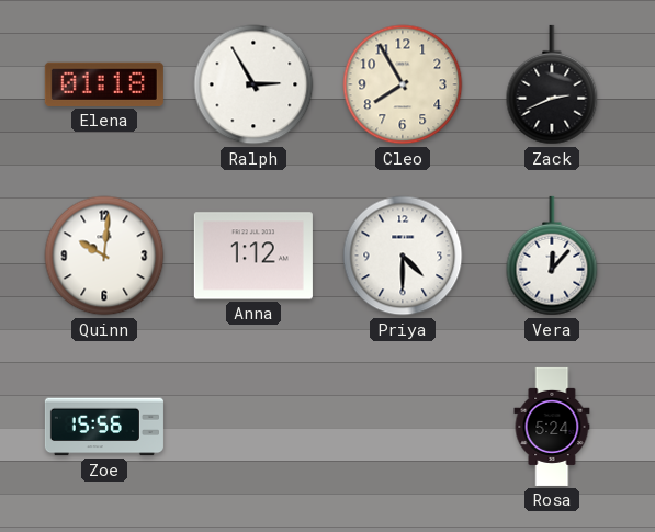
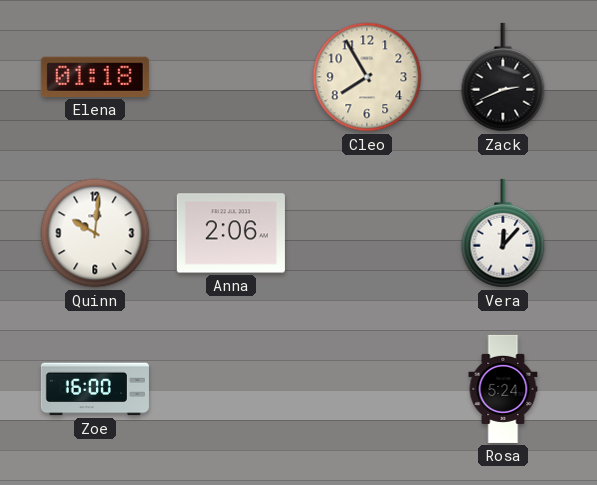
Ralph: 2:55 -> none (253, 84)
Anna: 1:12 -> 2:06 (231, 233)
Priya: 4:30 -> none (403, 256)
Zoe: 15:56 -> 16:00 (95, 389)
